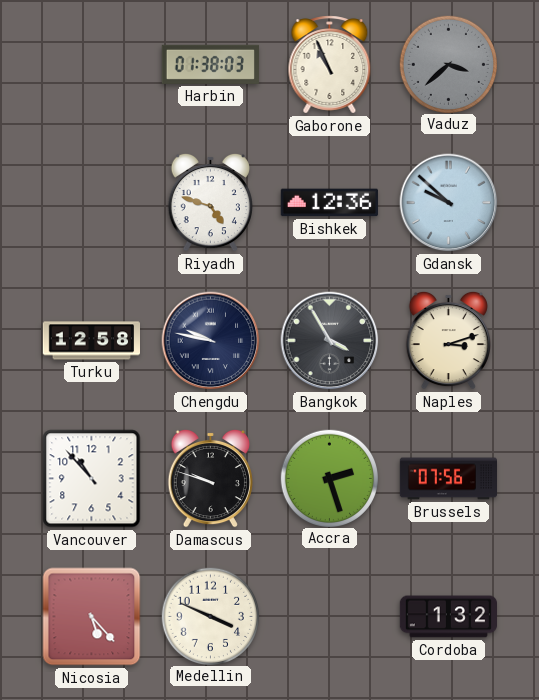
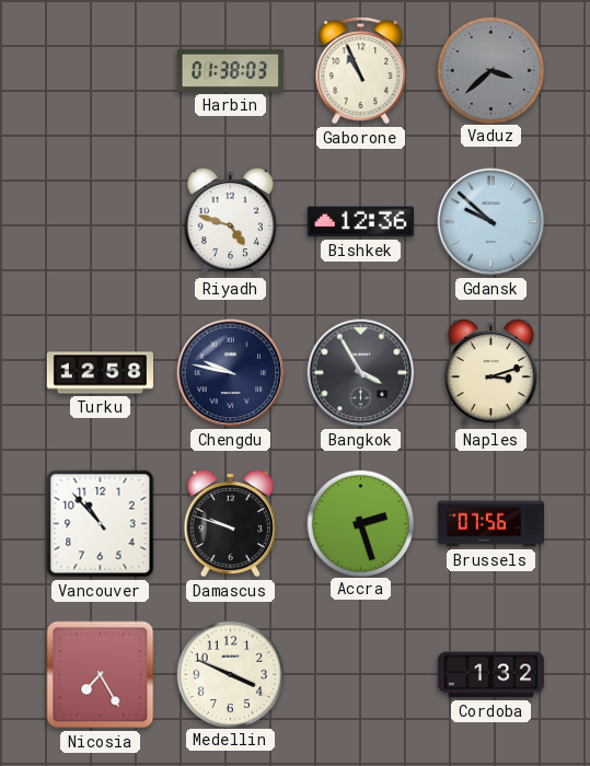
Nicosia: 5:23 -> 7:25 (101, 675)
